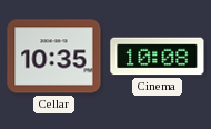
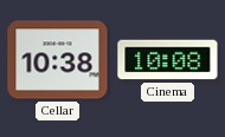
Cellar: 10:35 -> 10:38 (58, 60)
